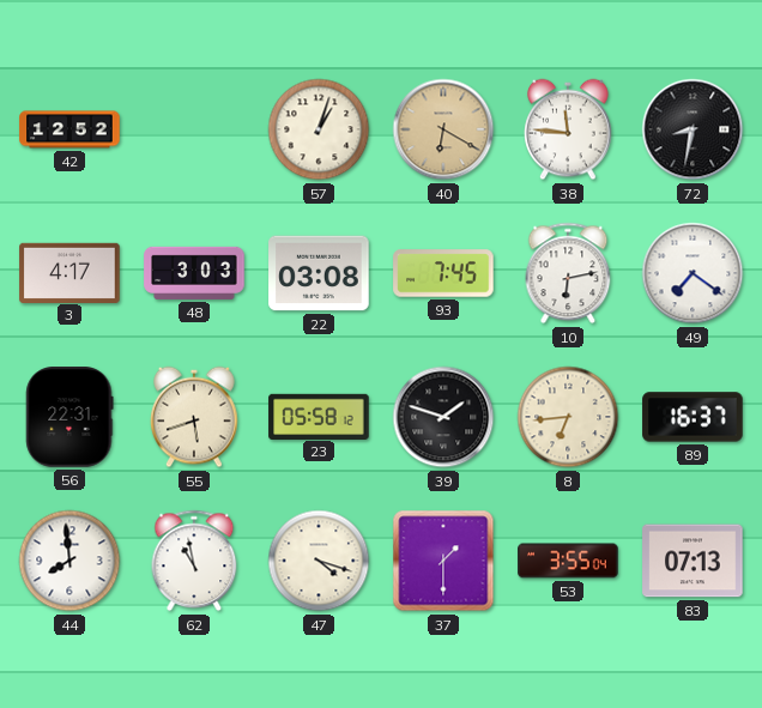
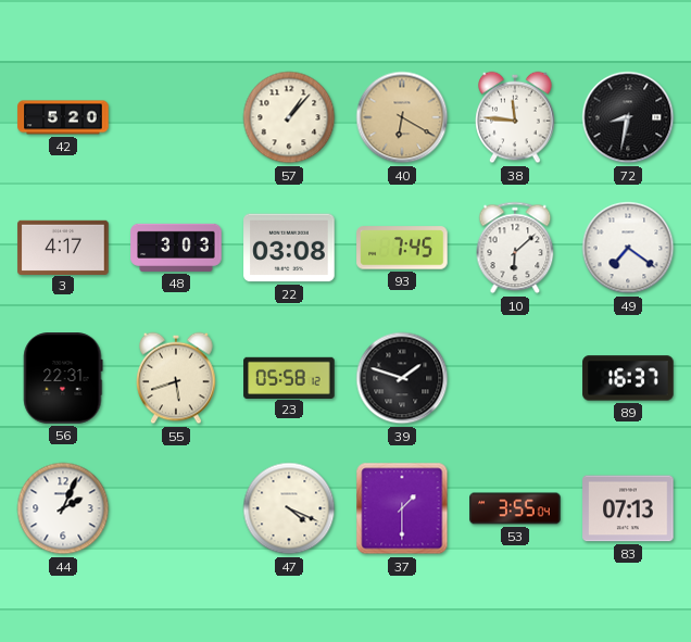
42: 12:52 -> 5:20 (63, 117)
57: 1:03 -> 1:07 (289, 117)
10: 6:13 -> 6:08 (515, 248)
8: 6:44 -> none (568, 417)
44: 7:59 -> 2:04 (63, 508)
62: 10:58 -> none (194, 561)
47: 4:18 -> 4:19 (289, 508)
